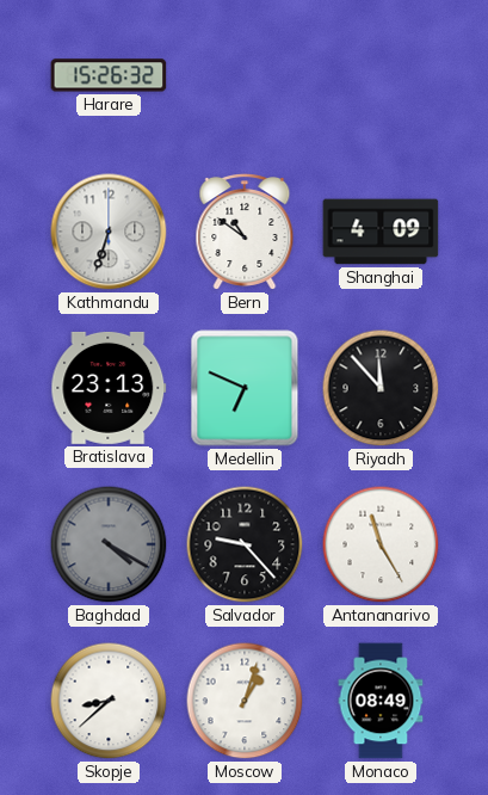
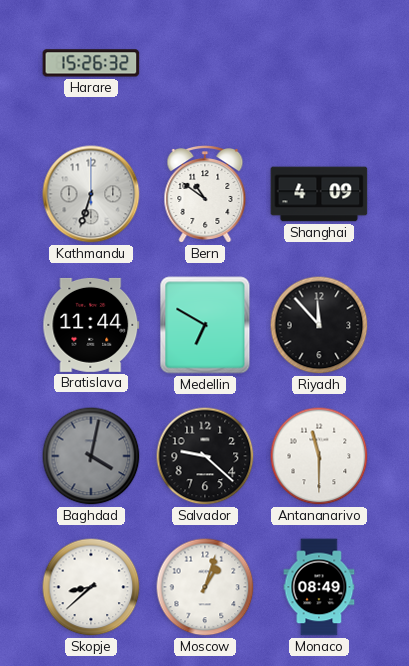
Bratislava: 23:13 -> 11:44 (91, 325)
Medellin: 6:49 -> 6:50 (205, 325)
Baghdad: 4:20 -> 4:02 (91, 456)
Salvador: 9:23 -> 9:22 (205, 456)
Antananarivo: 11:25 -> 11:30 (319, 456)
